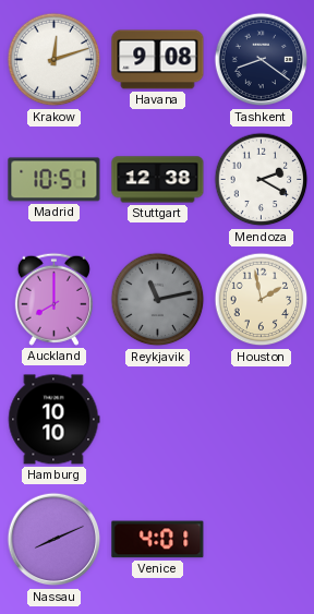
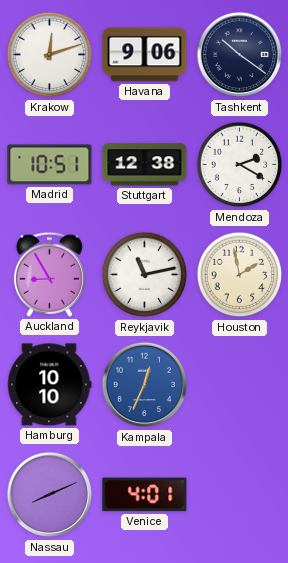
Havana: 9:08 -> 9:06 (145, 55)
Tashkent: 8:21 -> 10:21 (240, 55)
Auckland: 8:00 -> 8:55 (49, 274)
Reykjavik dial: grey -> white (145, 275)
Kampala: none -> 12:34 (145, 385)
